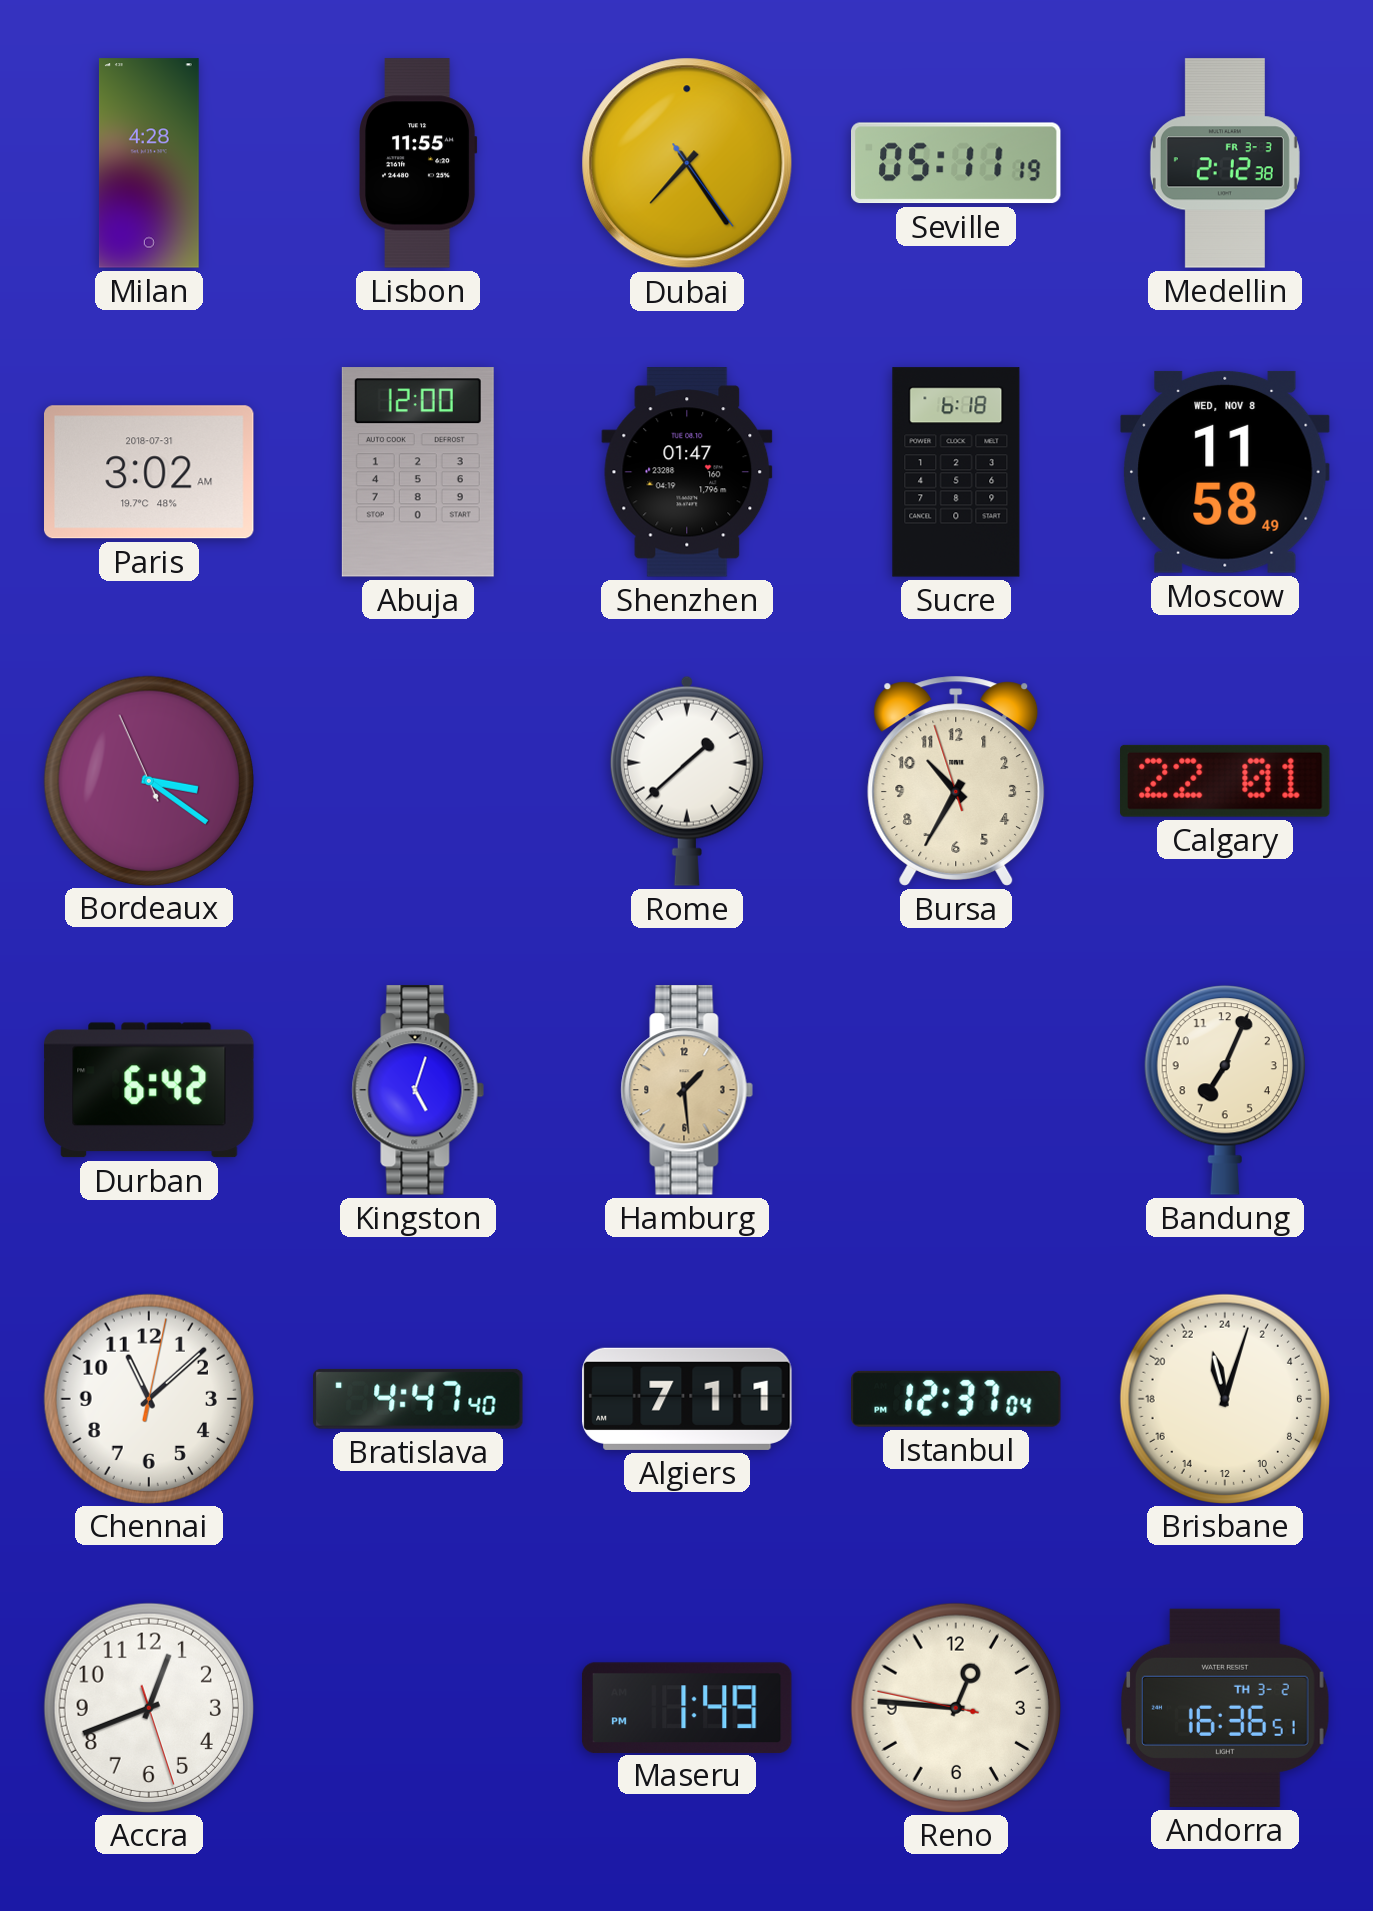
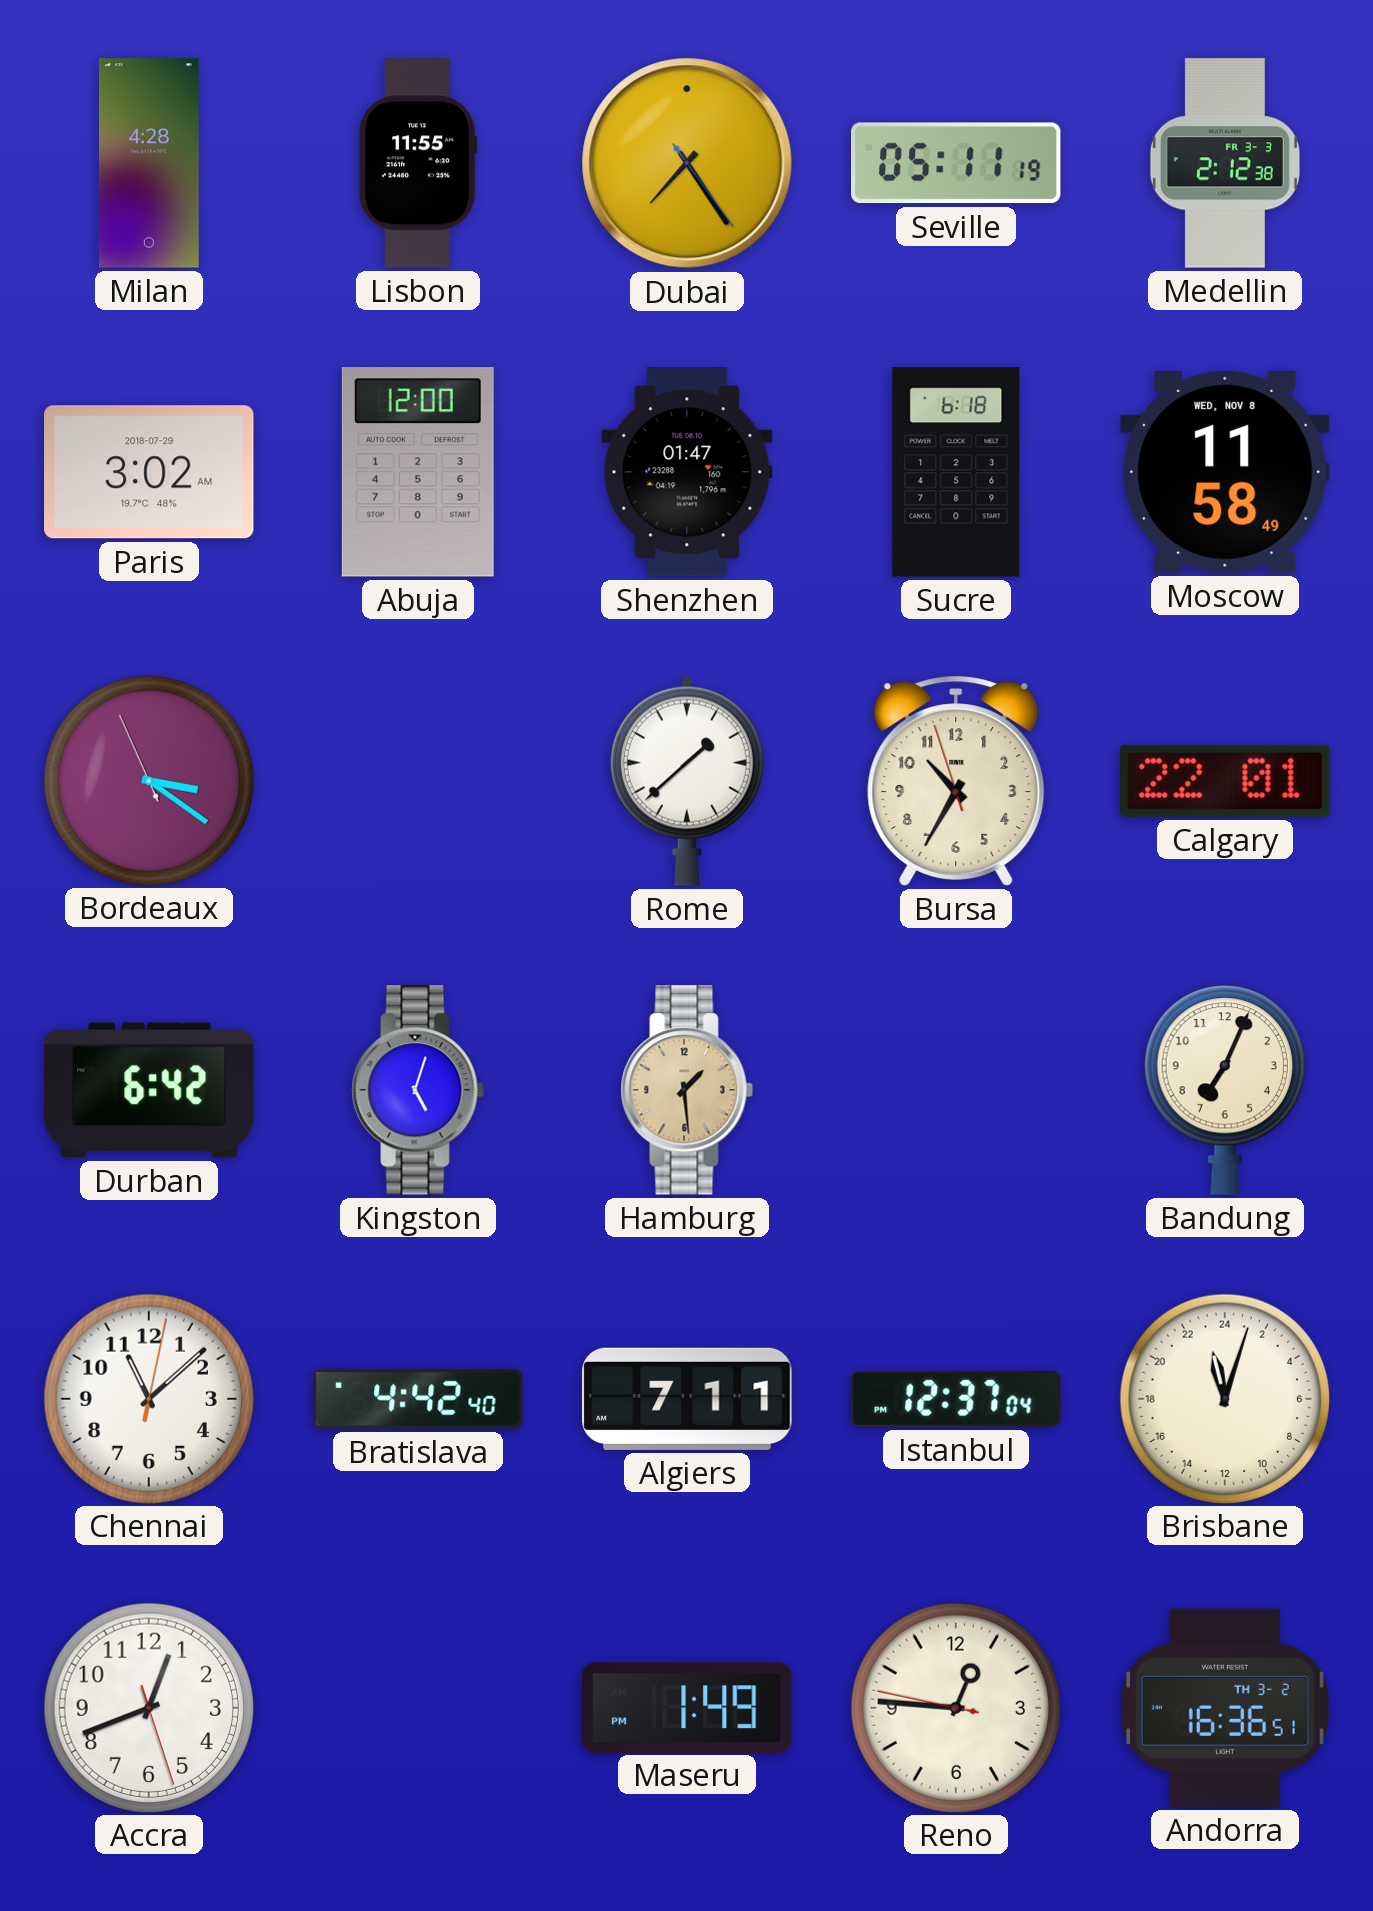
Paris date: 2018-07-31 -> 2018-07-29 (150, 472)
Bratislava: 4:47 -> 4:42 (418, 1399)
